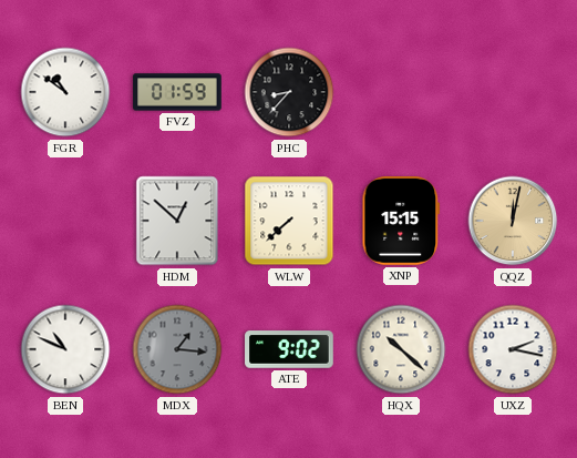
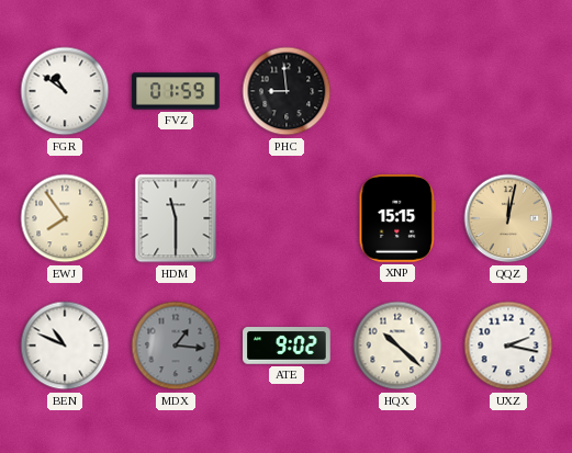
PHC: 8:37 -> 8:59 (287, 91)
EWJ: none -> 7:54 (65, 218)
HDM: 12:52 -> 11:30 (176, 218)
WLW: 7:38 -> none (289, 221)
